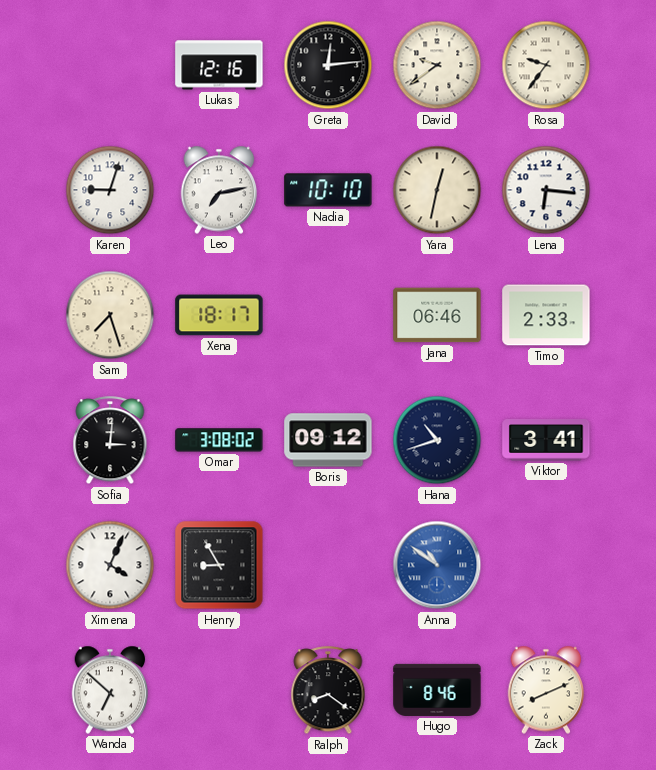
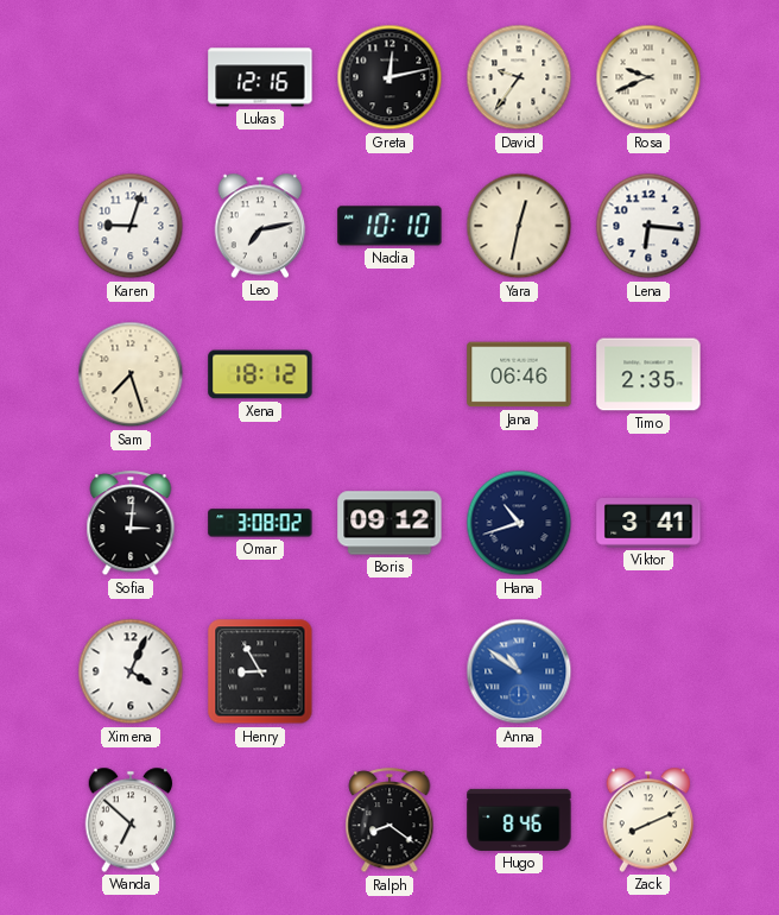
Greta: 12:14 -> 12:13 (389, 77)
David: 9:39 -> 9:36 (519, 77)
Rosa: 9:36 -> 9:41 (648, 77)
Xena: 18:17 -> 18:12 (260, 374)
Timo: 2:33 -> 2:35 (648, 374)
